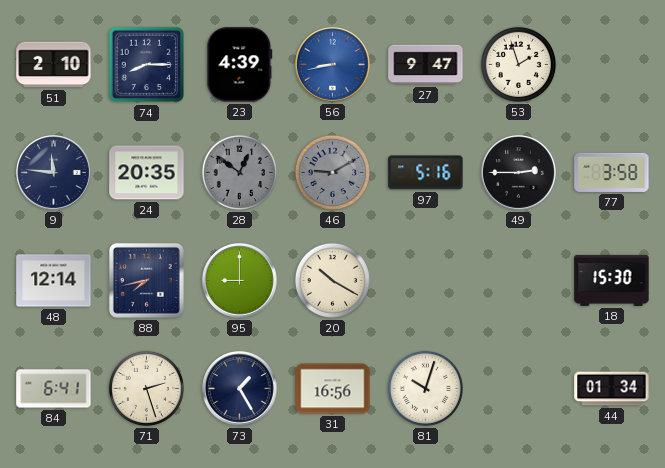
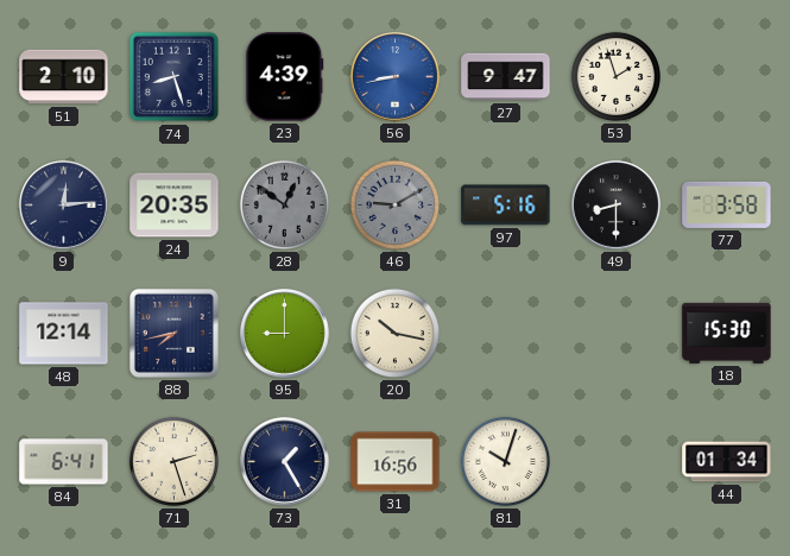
74: 8:15 -> 8:27 (175, 77)
9: 11:46 -> 12:14 (64, 206)
49: 2:45 -> 8:30 (617, 206)
20: 10:20 -> 10:17 (394, 333)
